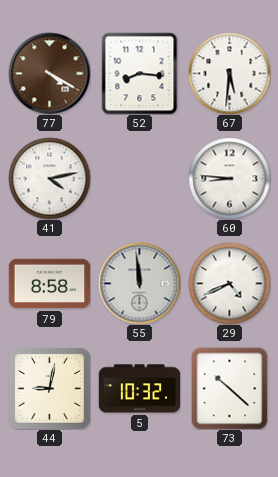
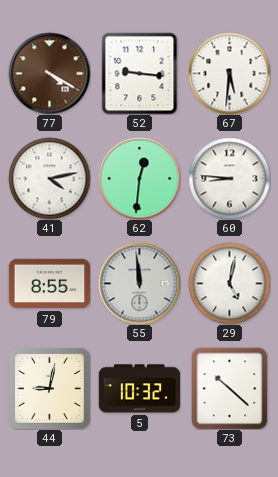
52: 8:16 -> 9:16 (140, 73)
62: none -> 12:31 (139, 178)
79: 8:58 -> 8:55 (49, 284)
29: 4:41 -> 5:02 (229, 283)
